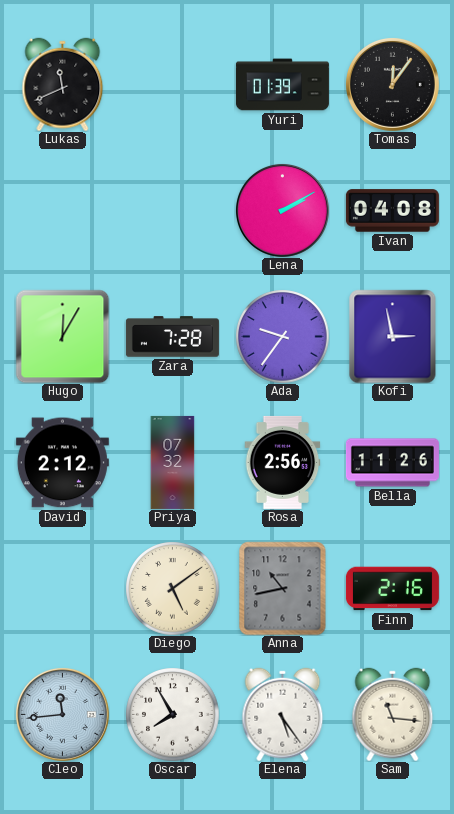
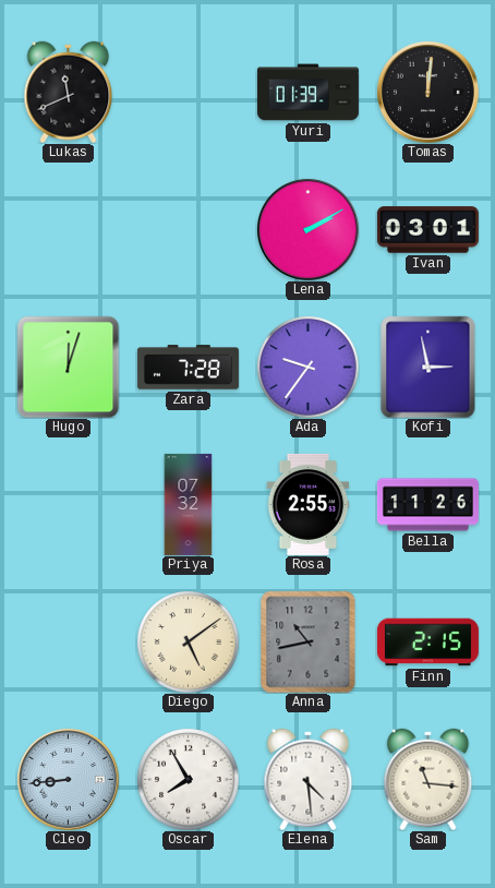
Tomas: 12:06 -> 12:01 (427, 92)
Ivan: 04:08 -> 03:01 (427, 230)
Hugo: 12:05 -> 12:03 (68, 367)
David: 2:12 -> none (62, 463)
Rosa: 2:56 -> 2:55 (309, 504)
Finn: 2:16 -> 2:15 (427, 643)
Cleo: 11:44 -> 8:44 (68, 779)
Elena: 5:24 -> 4:29 (309, 779)
